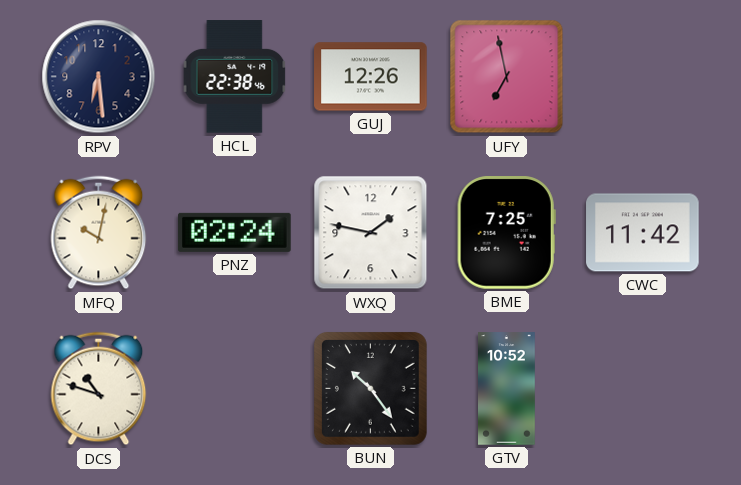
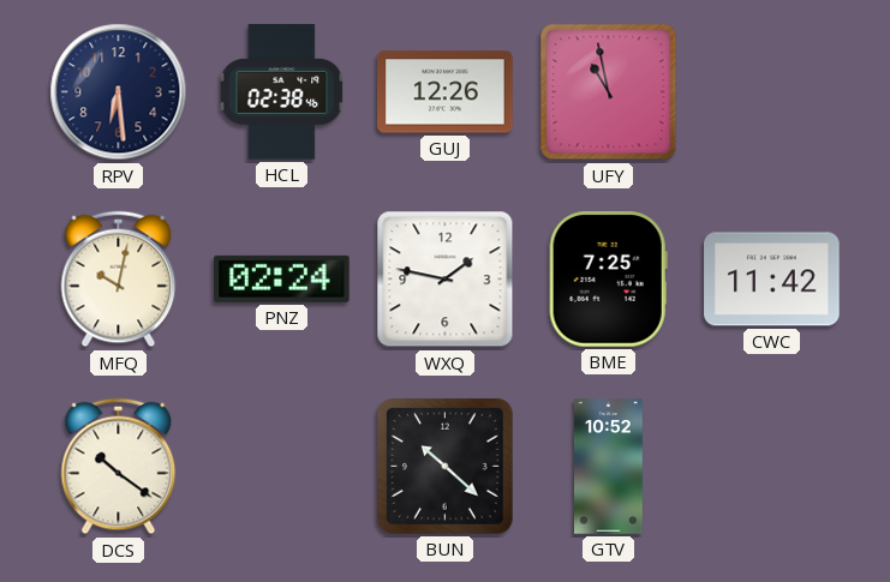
HCL: 22:38 -> 02:38 (282, 92)
UFY: 6:58 -> 10:58 (609, 92)
DCS: 10:48 -> 10:21 (119, 467)
BUN: 10:24 -> 10:22 (444, 466)
